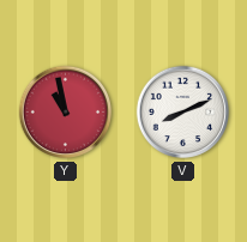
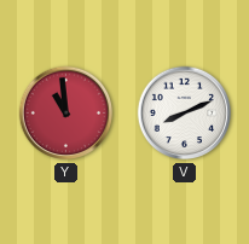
Y: 10:58 -> 10:59 (66, 114)
